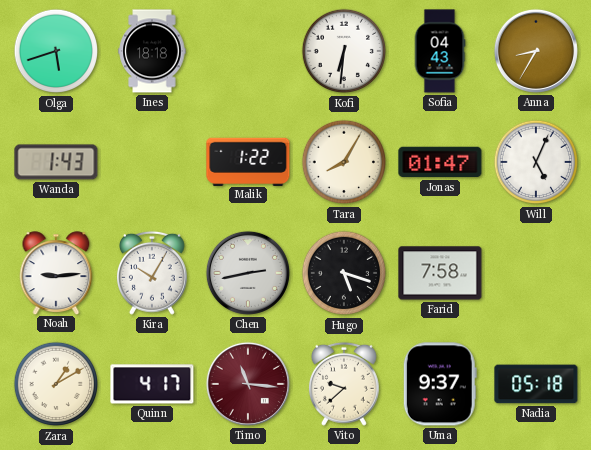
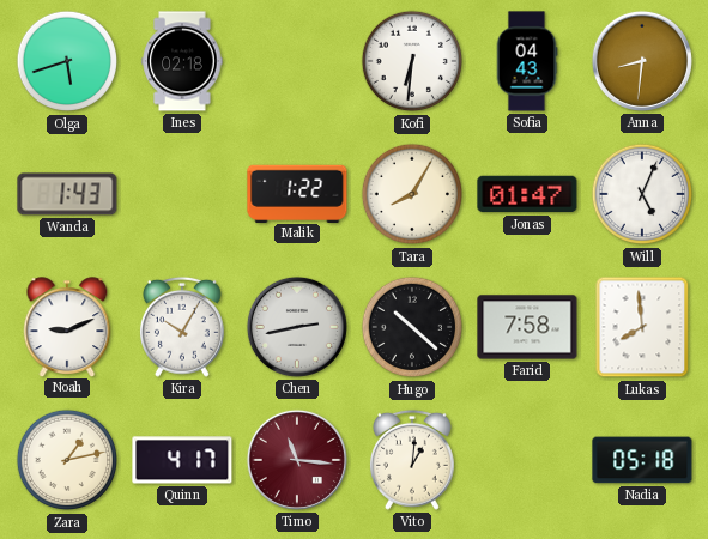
Ines: 18:18 -> 02:18 (182, 61)
Anna: 8:35 -> 8:31 (642, 61)
Noah: 9:14 -> 9:11 (67, 327)
Hugo: 5:18 -> 10:22 (412, 327)
Lukas: none -> 7:59 (642, 327)
Zara: 1:10 -> 1:13 (67, 460)
Vito: 9:38 -> 1:01 (412, 460)
Uma: 9:37 -> none (440, 384)
